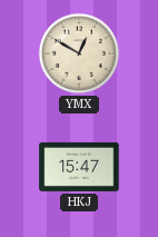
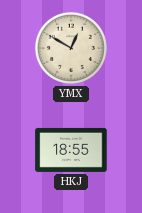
HKJ: 15:47 -> 18:55 (71, 150)
